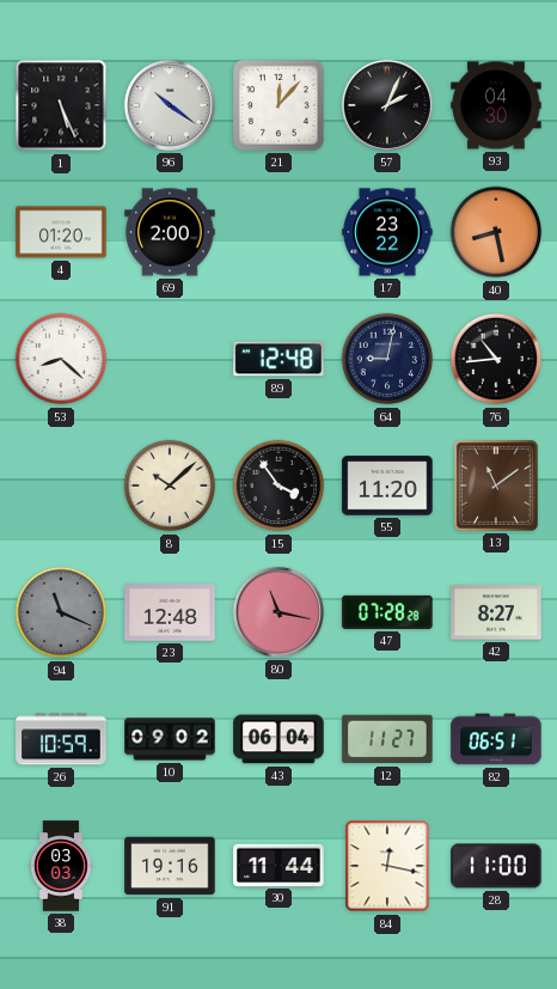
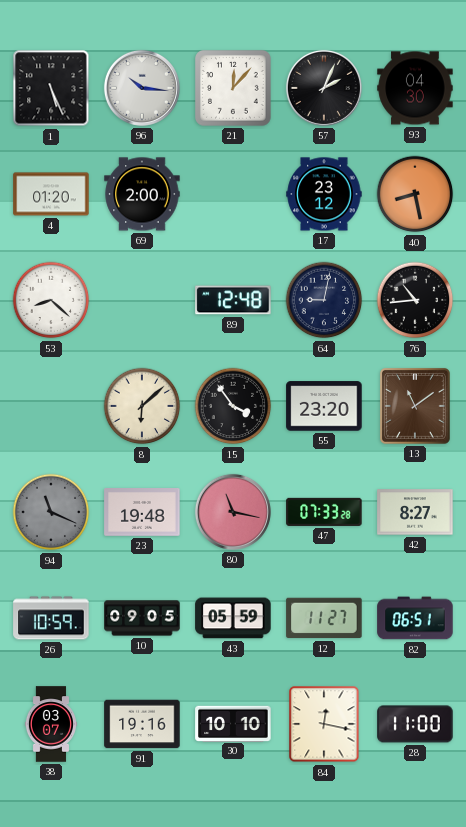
96: 10:21 -> 10:16 (142, 88)
17: 23:22 -> 23:12 (324, 194)
8: 10:08 -> 6:08 (142, 406)
55: 11:20 -> 23:20 (324, 406)
23: 12:48 -> 19:48 (142, 513)
47: 07:28 -> 07:33 (324, 512)
10: 09:02 -> 09:05 (142, 618)
43: 06:04 -> 05:59 (233, 618)
38: 03:03 -> 03:07 (50, 724)
30: 11:44 -> 10:10 (233, 723)
